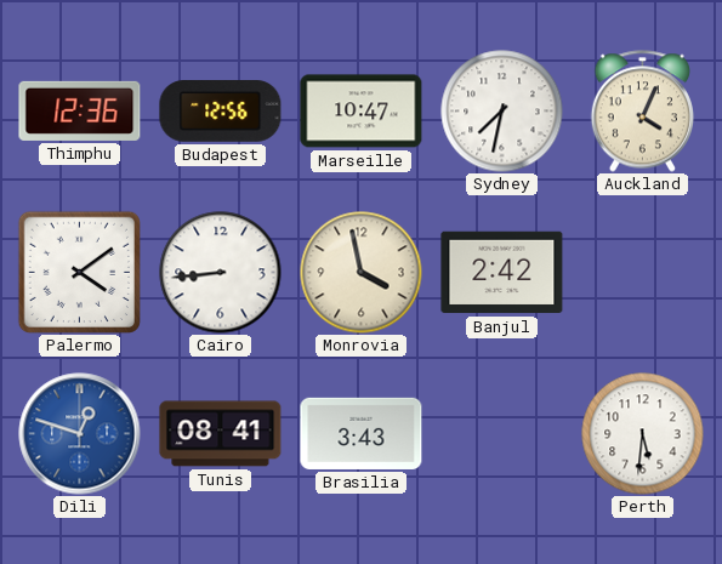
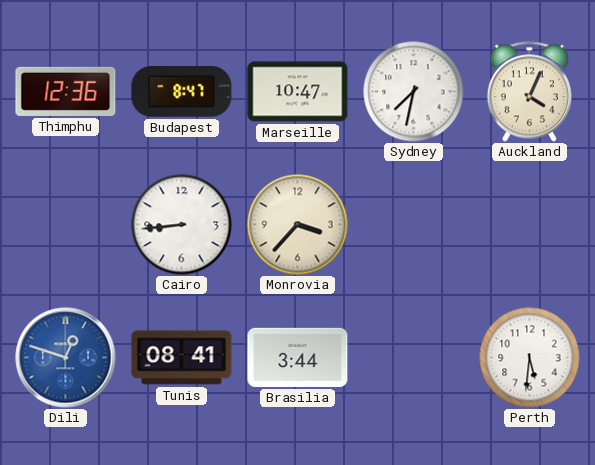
Budapest: 12:56 -> 8:47 (182, 92)
Palermo: 4:09 -> none (79, 272)
Monrovia: 3:58 -> 3:37 (298, 225)
Banjul: 2:42 -> none (502, 273)
Brasilia: 3:43 -> 3:44 (298, 357)
